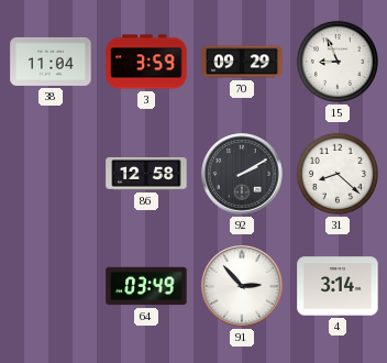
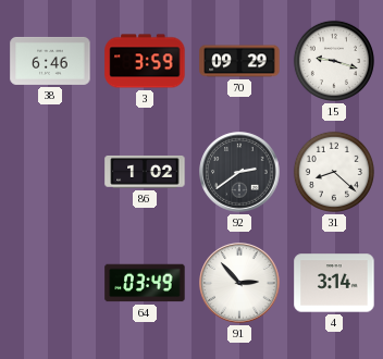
38: 11:04 -> 6:46 (50, 61)
15: 8:56 -> 9:18 (334, 61)
86: 12:58 -> 1:02 (145, 172)
92: 2:10 -> 2:39 (239, 172)
